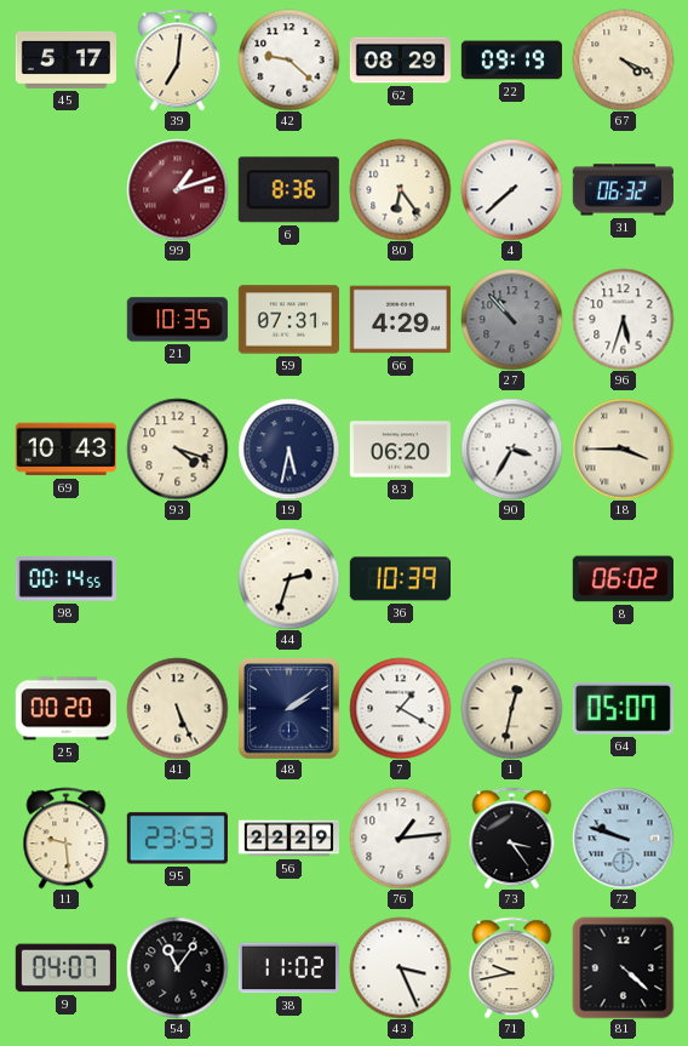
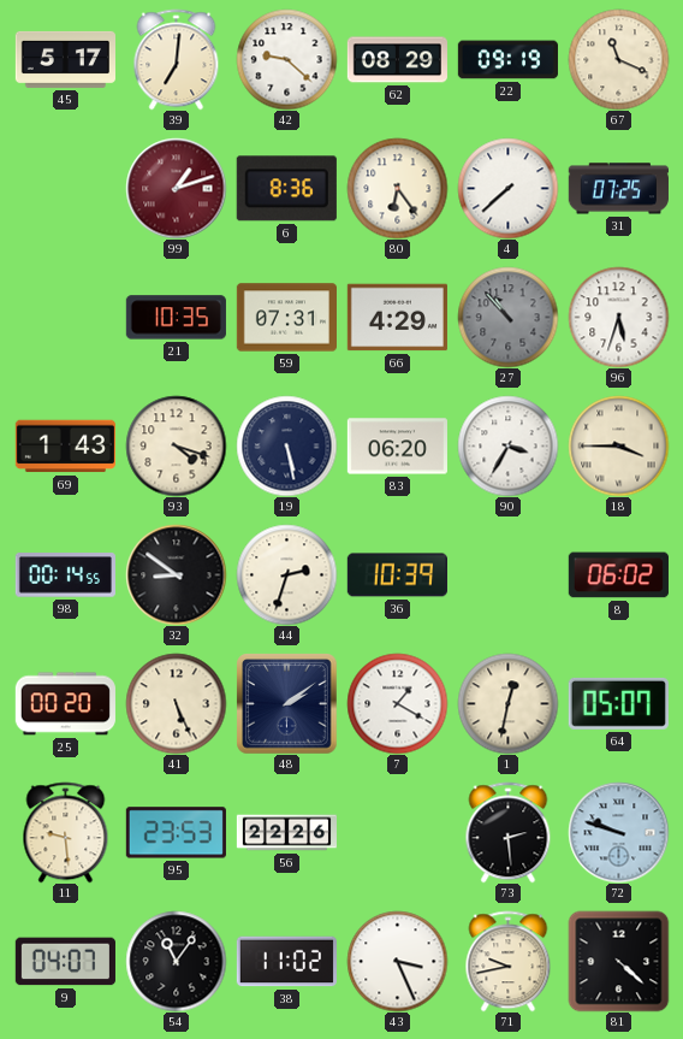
67: 4:19 -> 11:19 (618, 59)
31: 06:32 -> 07:25 (618, 189)
69: 10:43 -> 1:43 (65, 447)
19: 5:32 -> 5:28 (286, 445)
32: none -> 8:51 (176, 574)
56: 22:29 -> 22:26 (286, 833)
76: 1:14 -> none (400, 838)
73: 3:24 -> 2:29 (509, 832)
